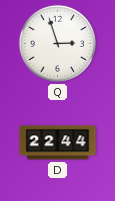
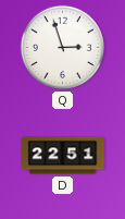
D: 22:44 -> 22:51 (63, 156)
